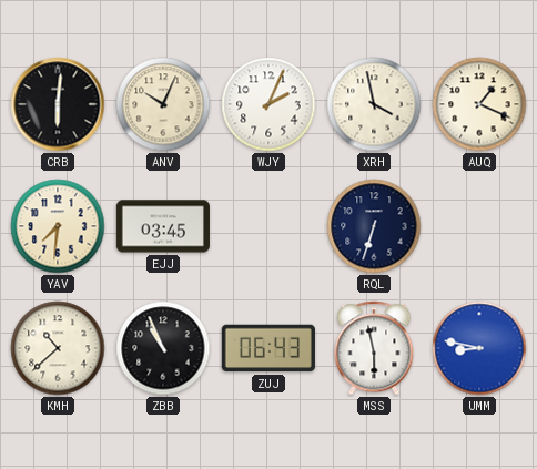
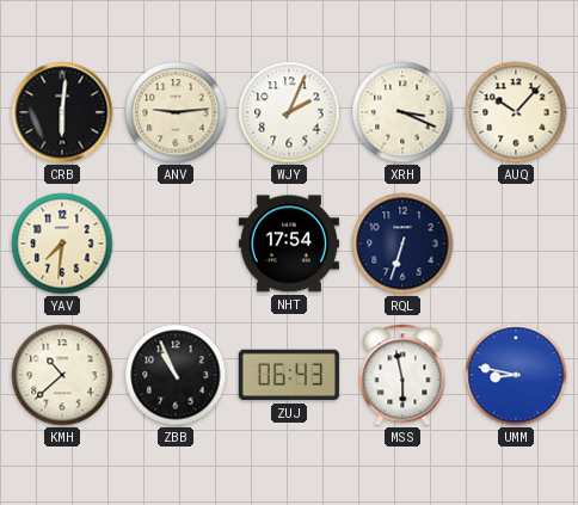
ANV: 10:04 -> 9:14 (176, 112)
XRH: 3:58 -> 3:19 (402, 112)
AUQ: 1:19 -> 10:07 (516, 112)
EJJ: 03:45 -> none (163, 226)
NHT: none -> 17:54 (289, 244)
